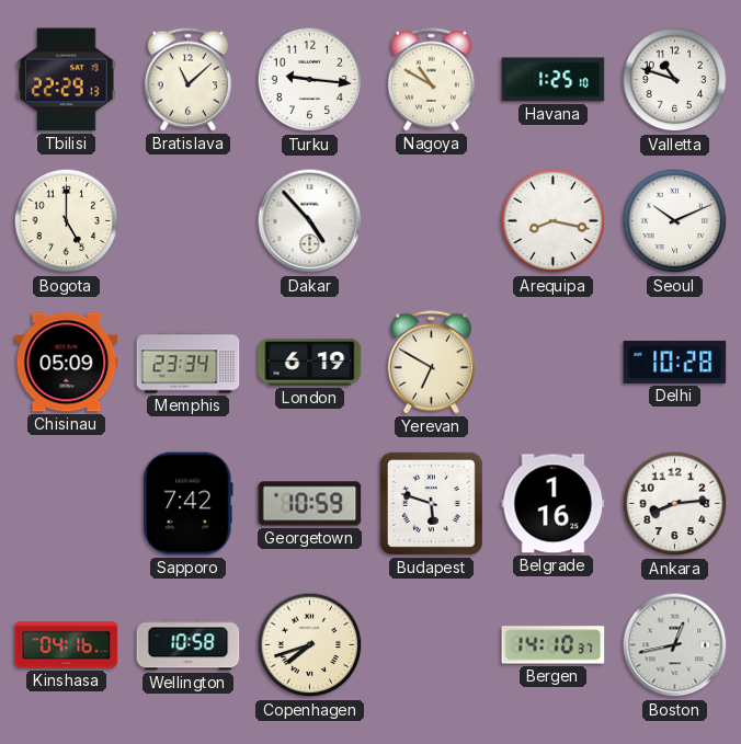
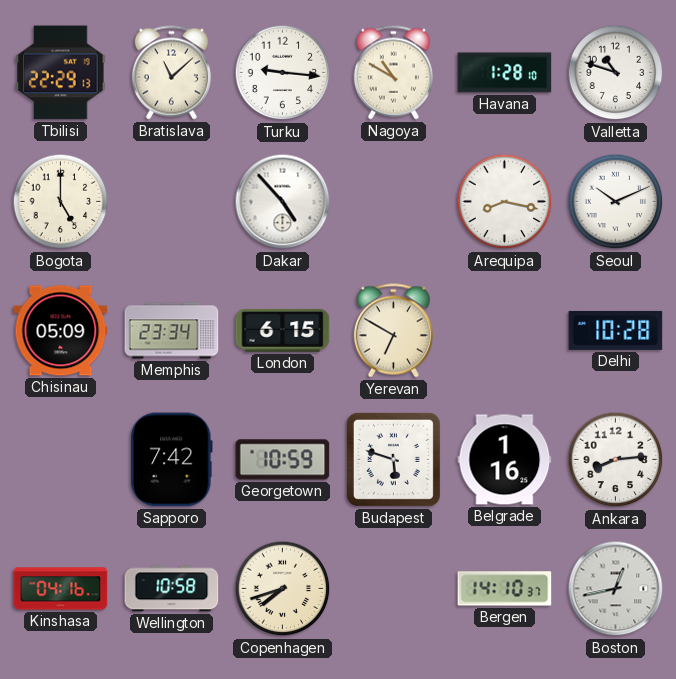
Havana: 1:25 -> 1:28 (505, 73)
London: 6:19 -> 6:15 (283, 330)
